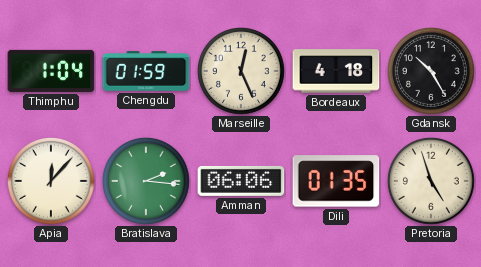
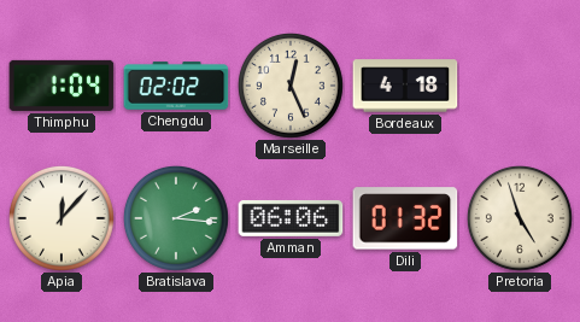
Chengdu: 01:59 -> 02:02 (176, 86)
Gdansk: 10:25 -> none (431, 71)
Dili: 01:35 -> 01:32 (405, 218)
